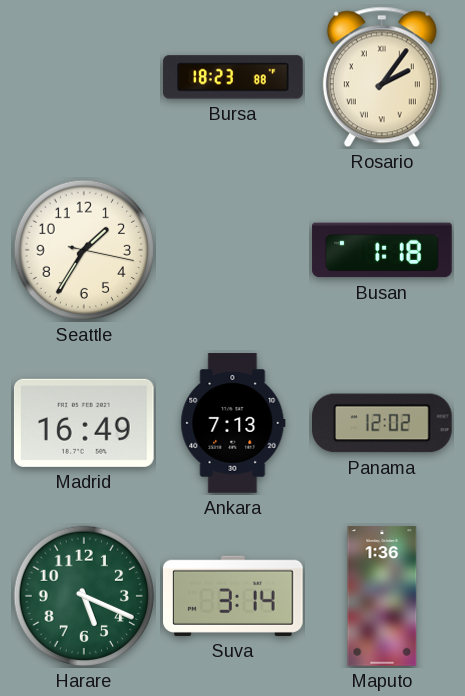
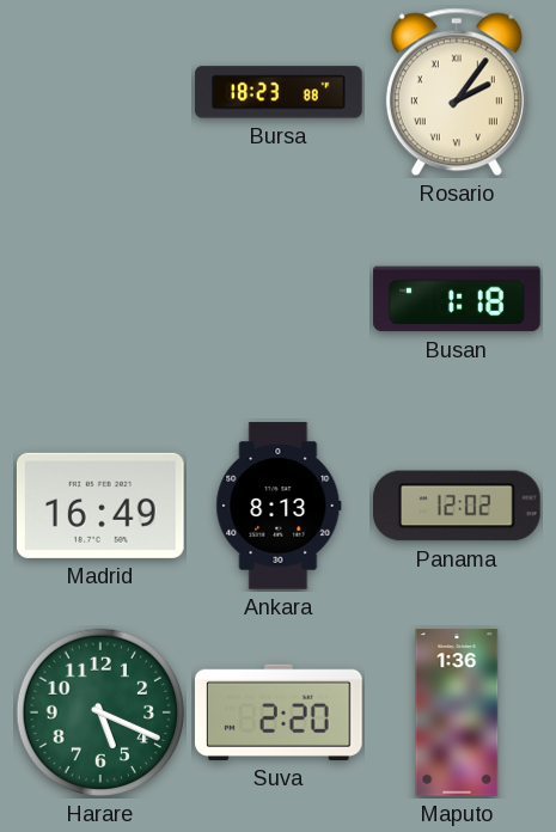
Seattle: 1:35 -> none (84, 250)
Ankara: 7:13 -> 8:13 (279, 506)
Suva: 3:14 -> 2:20 (280, 712)
